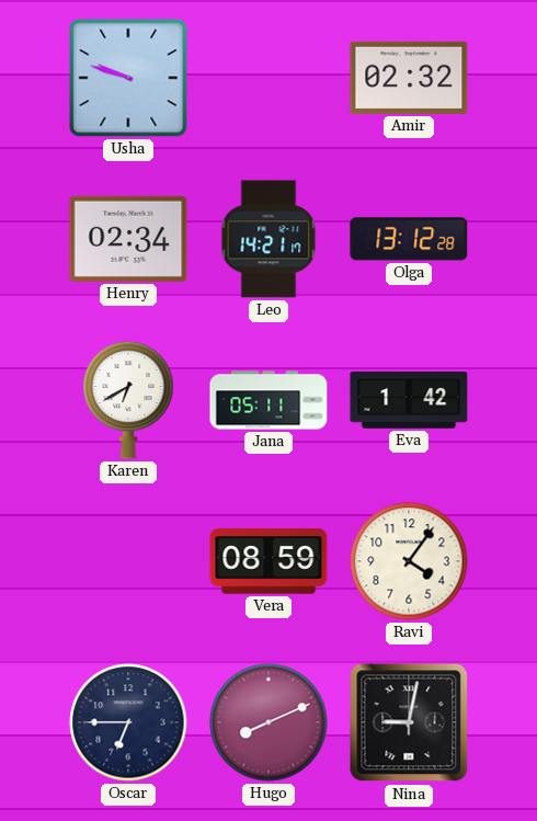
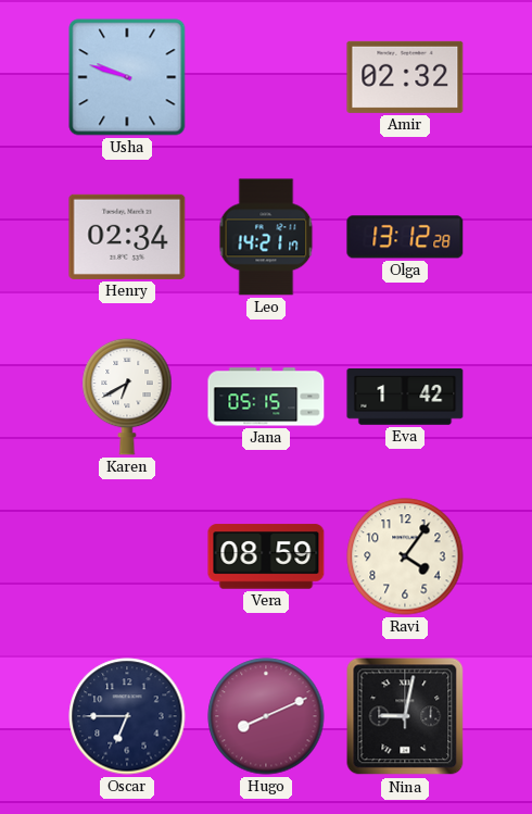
Jana: 05:11 -> 05:15 (266, 397)
